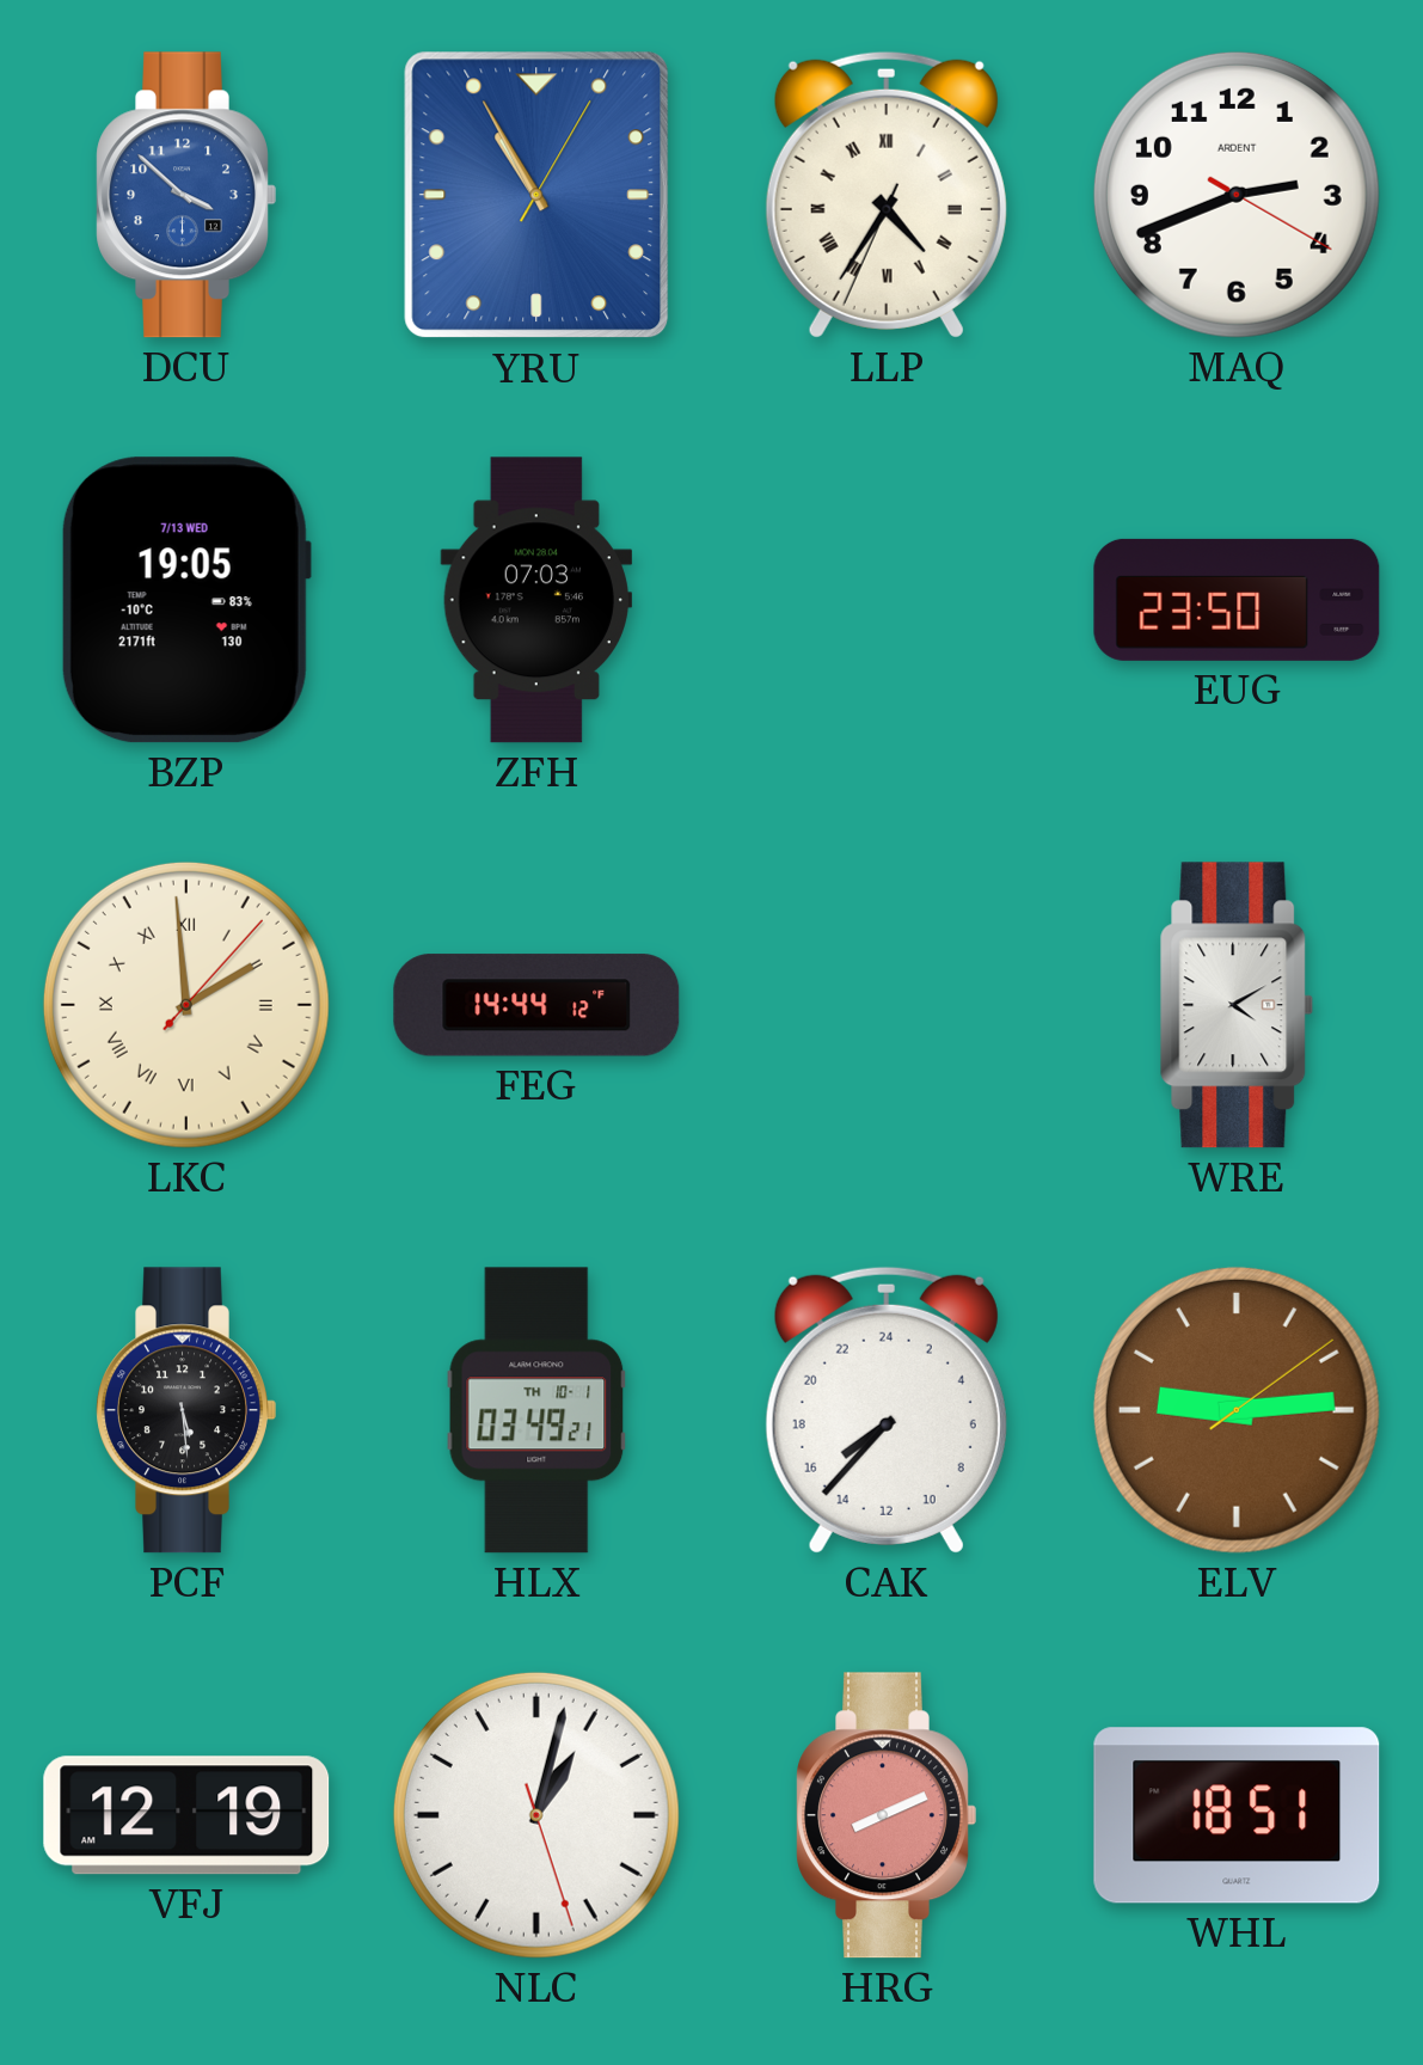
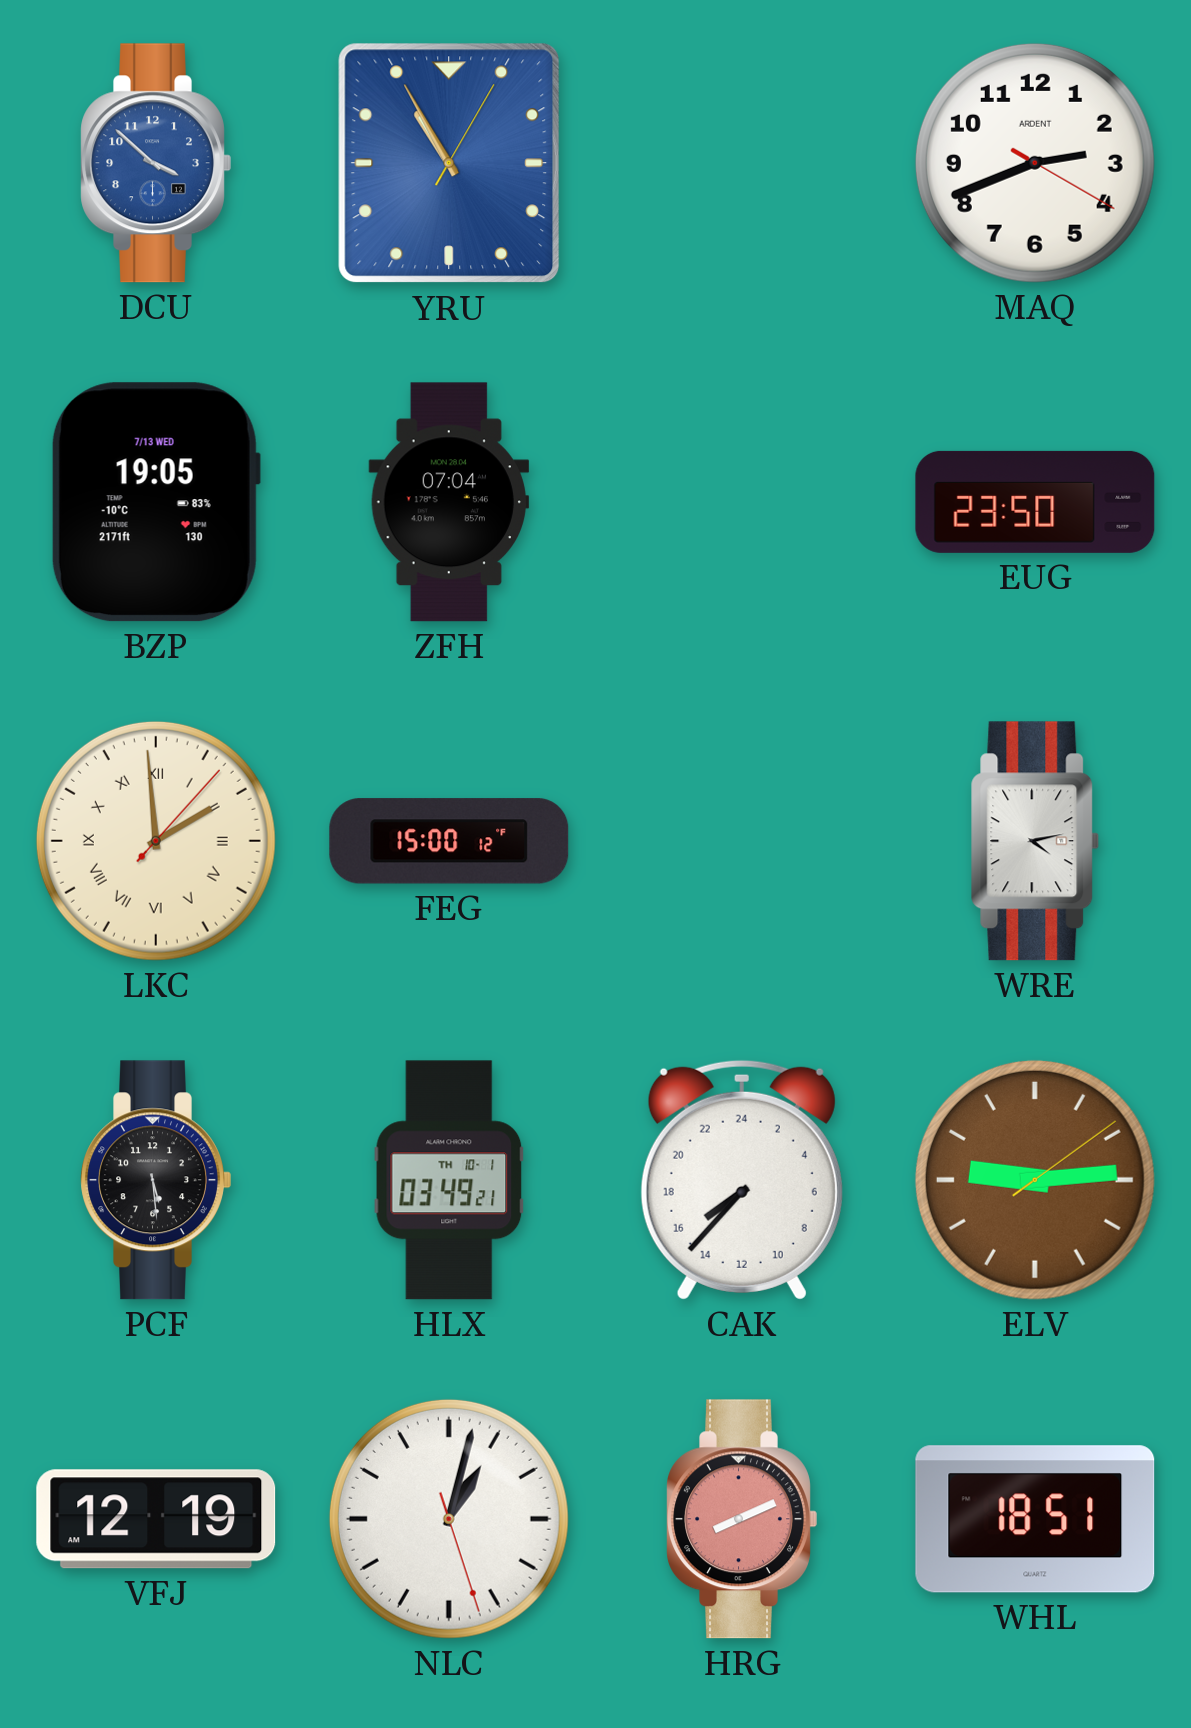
LLP: 4:35 -> none (887, 195)
ZFH: 07:03 -> 07:04 (449, 502)
FEG: 14:44 -> 15:00 (449, 841)
WRE: 4:10 -> 4:13 (1035, 841)
